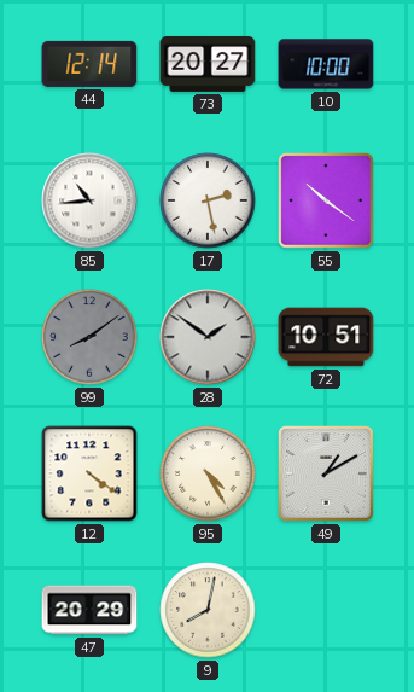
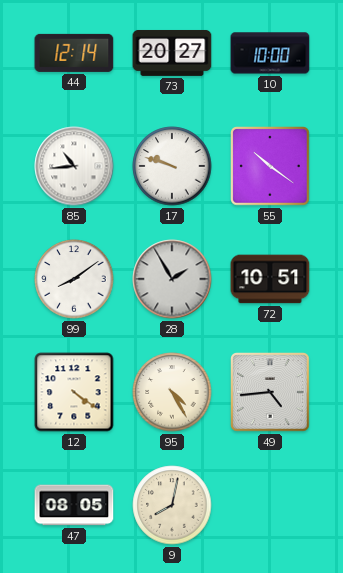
17: 2:28 -> 9:48 (172, 166)
99 dial: grey -> white (74, 279)
28: 1:51 -> 1:55 (172, 279)
49: 1:10 -> 4:44 (271, 393)
47: 20:29 -> 08:05 (74, 505)
